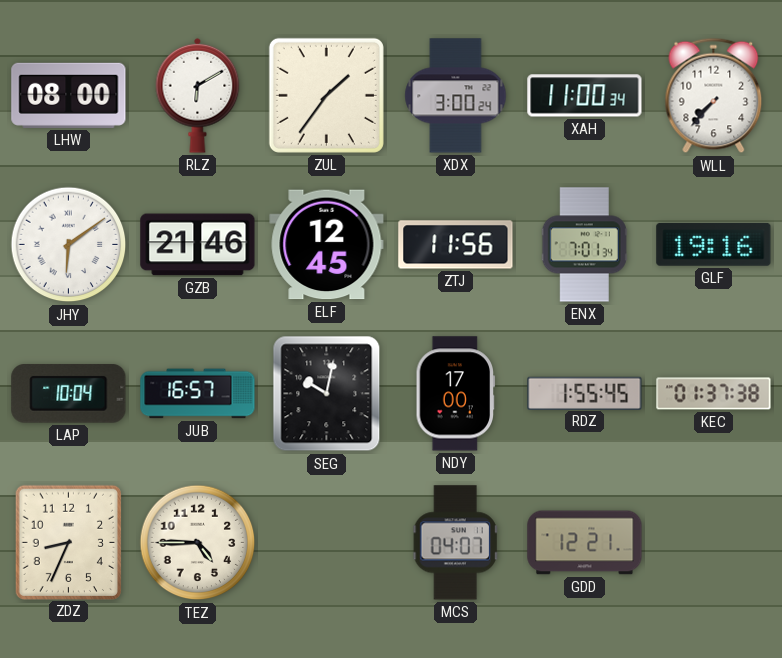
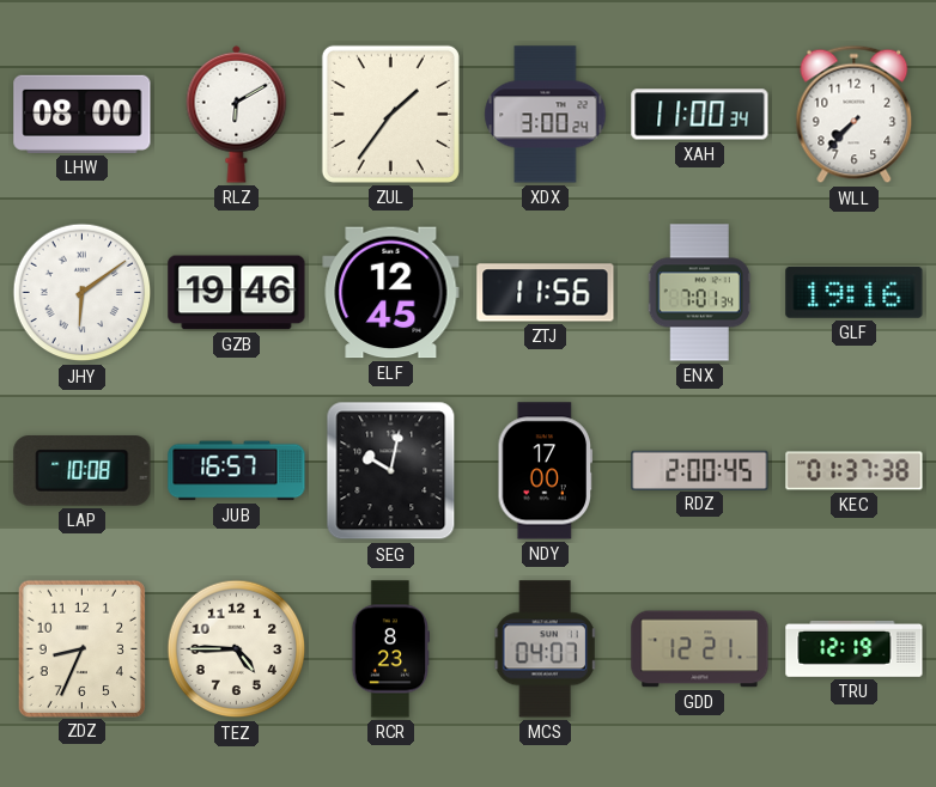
GZB: 21:46 -> 19:46 (237, 293)
LAP: 10:04 -> 10:08 (83, 471)
RDZ: 1:55 -> 2:00 (700, 470)
RCR: none -> 8:23 (390, 649)
TRU: none -> 12:19 (855, 648)
